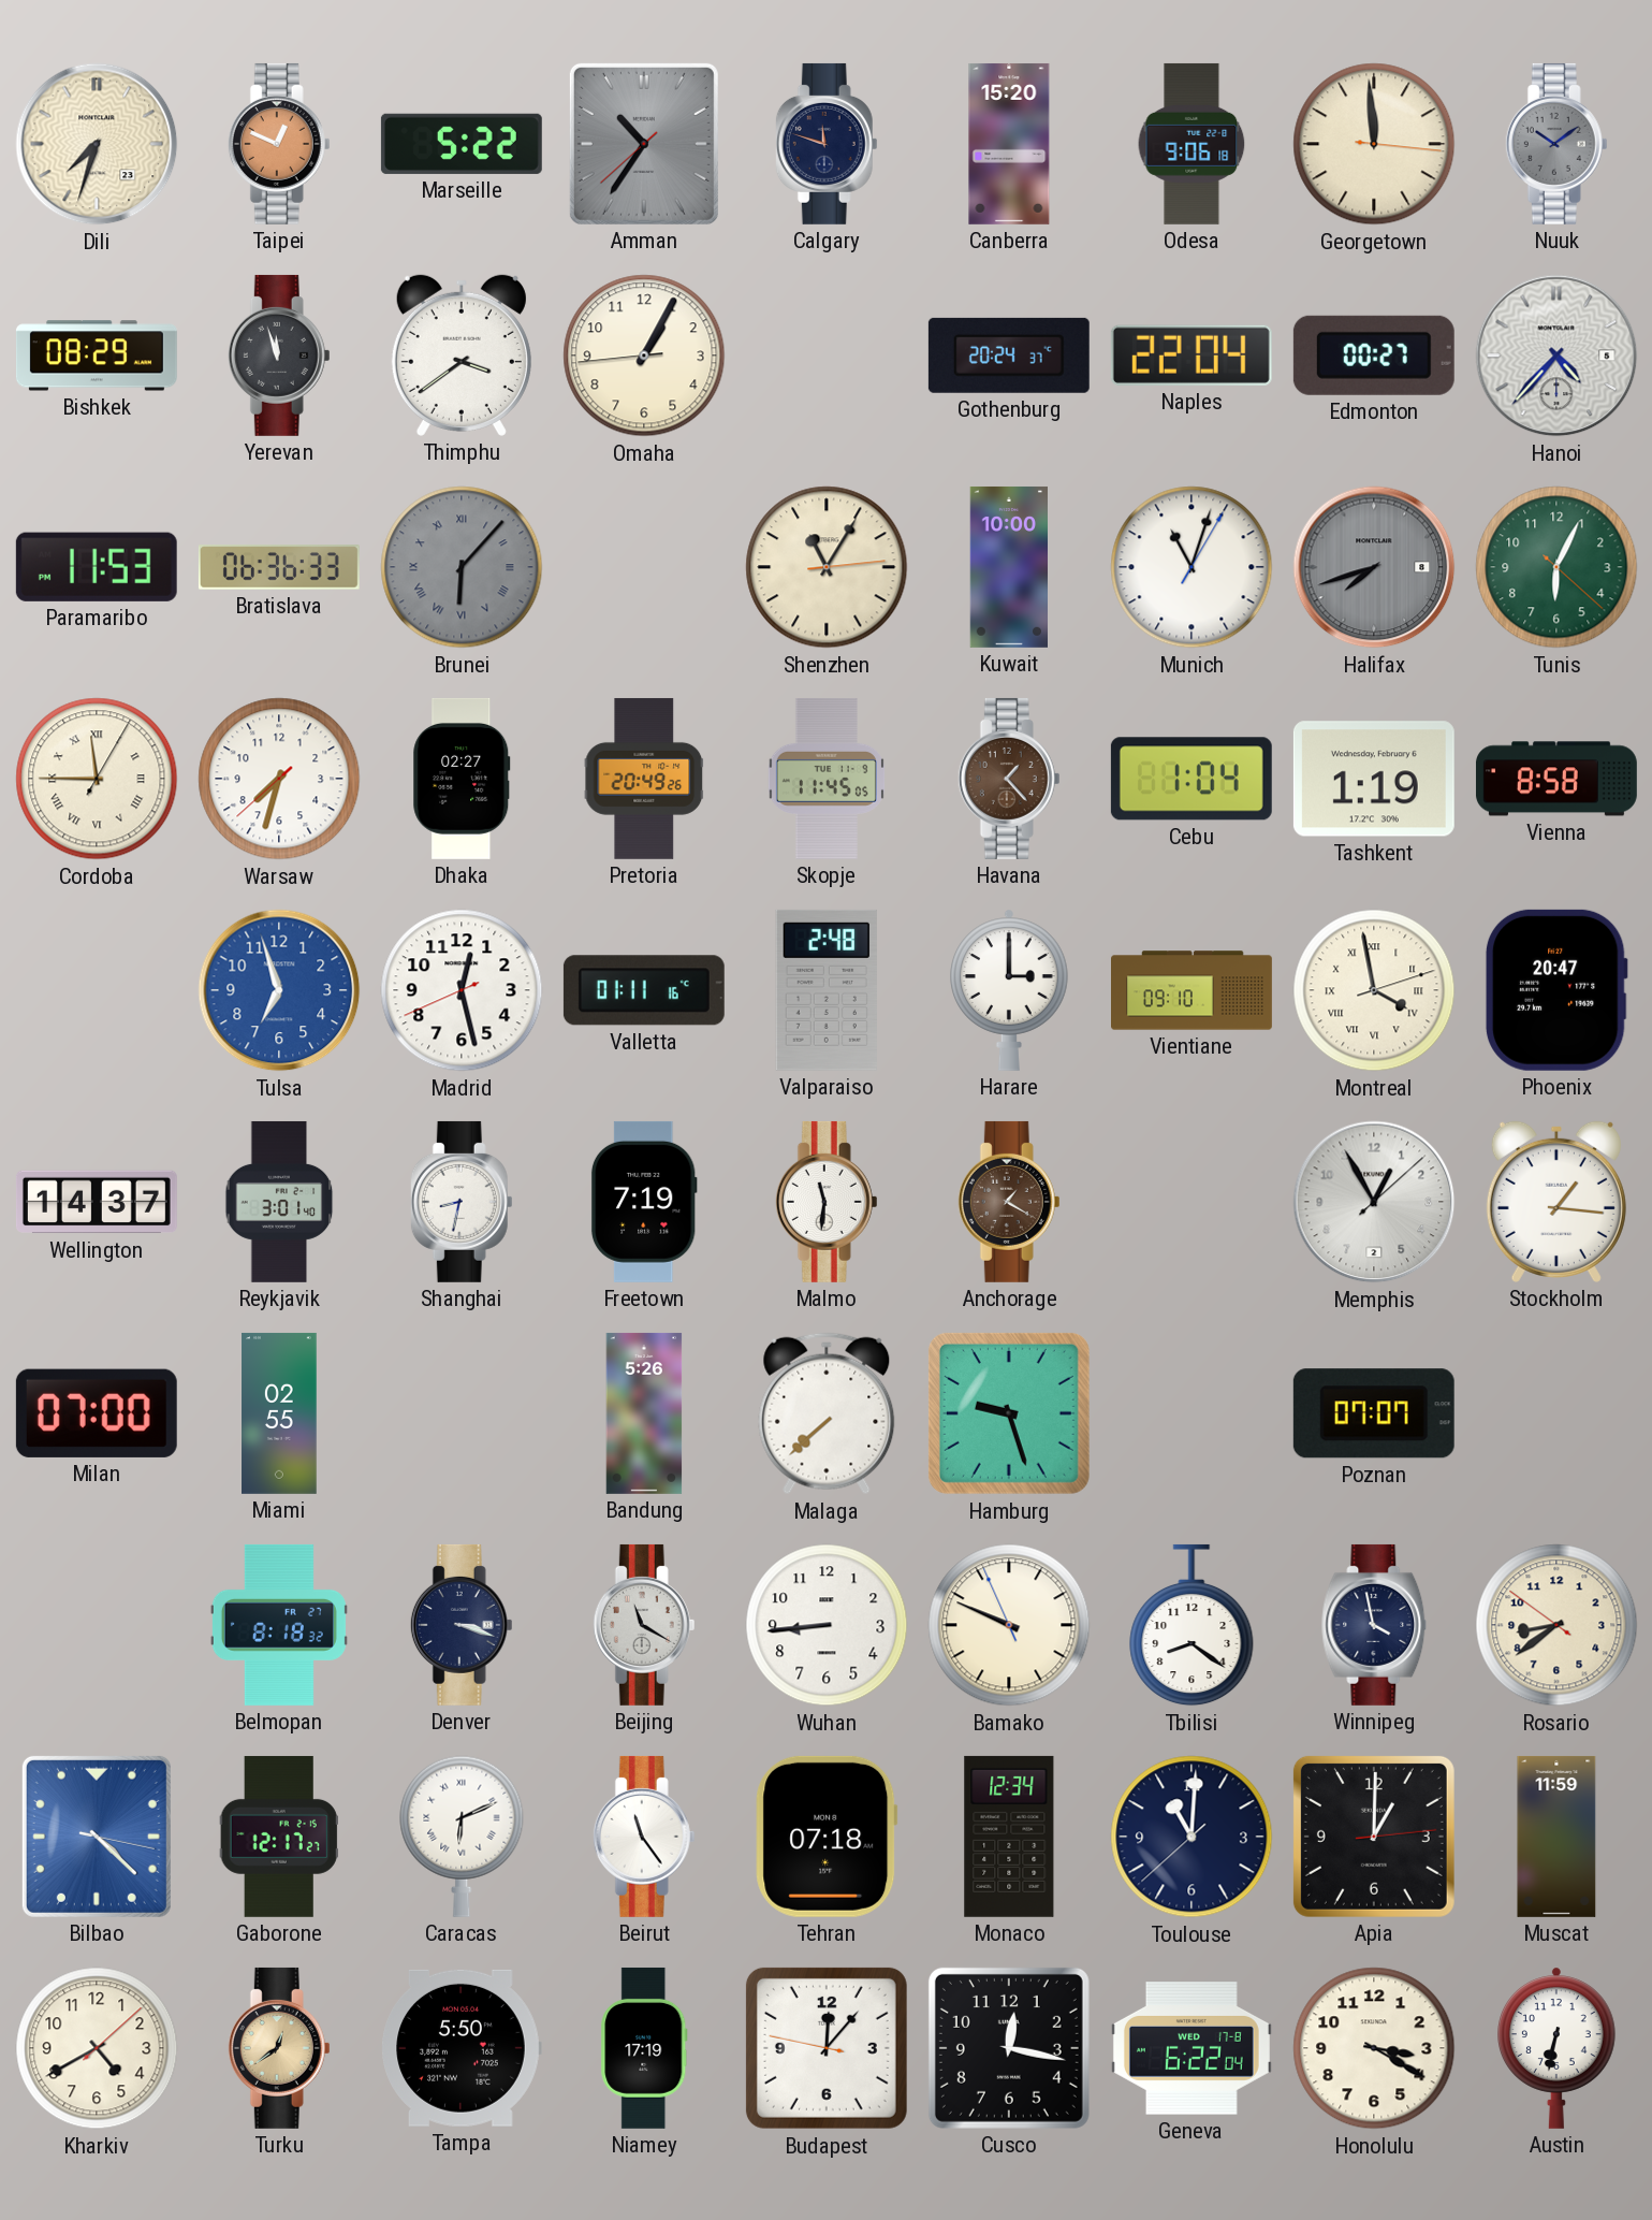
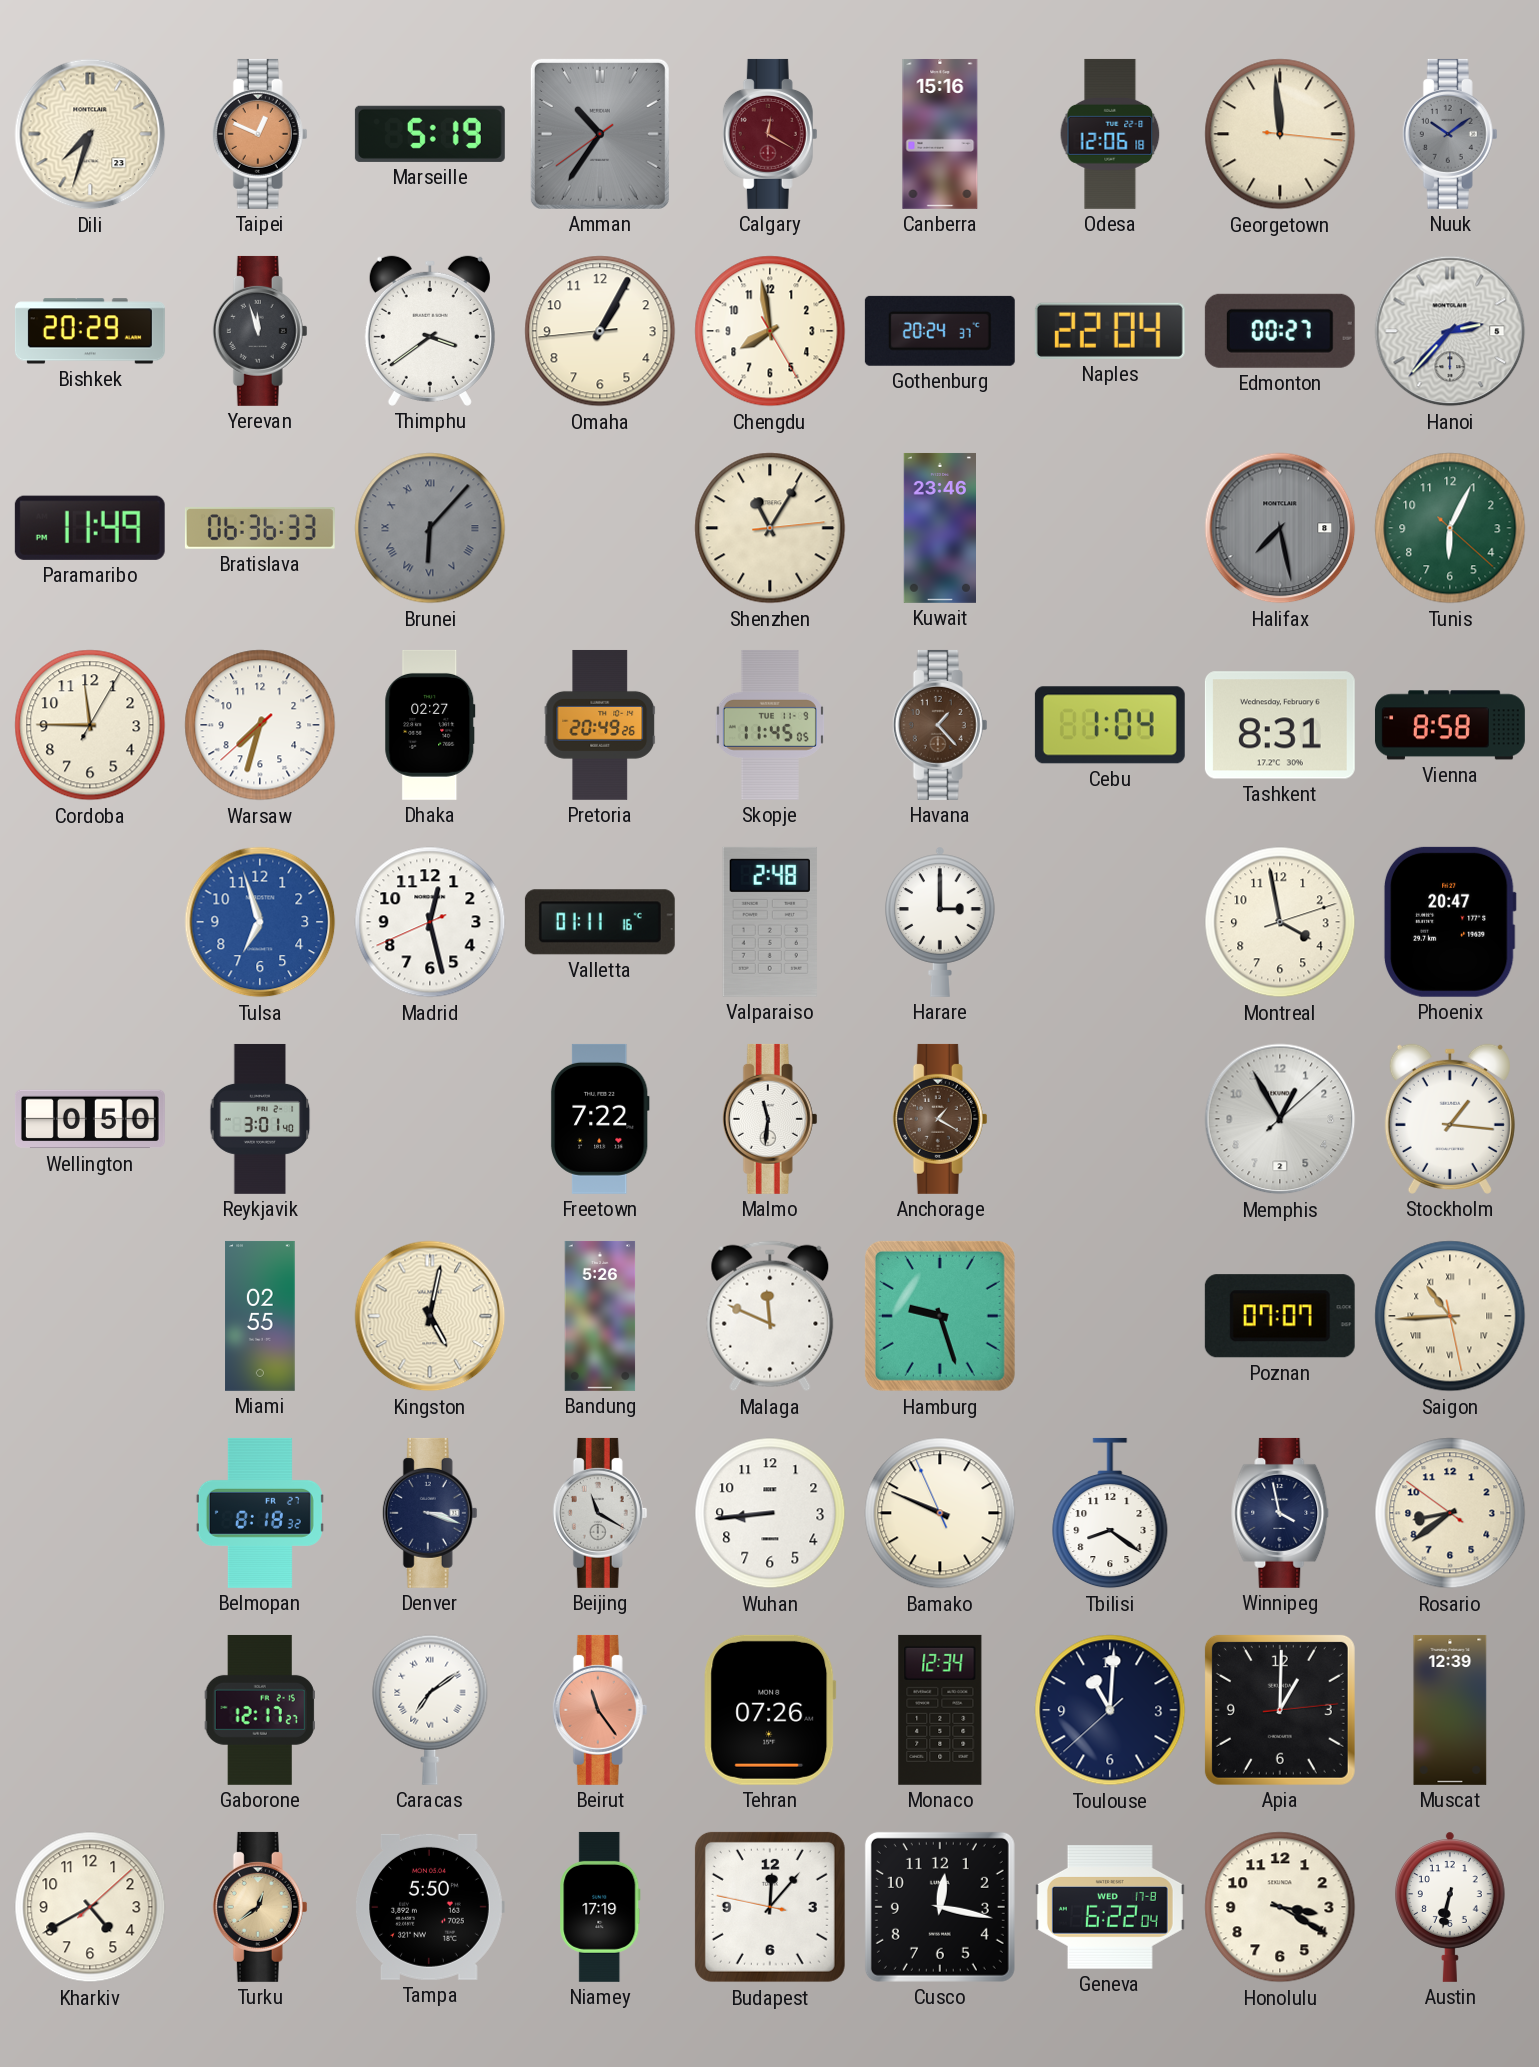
Marseille: 5:22 -> 5:19 (430, 134)
Amman: 10:35:38 -> 10:35:39 (600, 134)
Calgary: 11:48 -> 12:20 (770, 134)
Calgary dial: navy -> burgundy (770, 134)
Canberra: 15:20 -> 15:16 (940, 134)
Odesa: 9:06 -> 12:06 (1110, 134)
Bishkek: 08:29 -> 20:29 (90, 331)
Chengdu: none -> 7:58 (770, 331)
Hanoi: 4:37 -> 2:37 (1450, 331)
Paramaribo: 11:53 -> 11:49 (90, 528)
Kuwait: 10:00 -> 23:46 (940, 528)
Munich: 11:03 -> none (1192, 567)
Halifax: 7:42 -> 7:28 (1280, 528)
Cordoba numerals: Roman -> Arabic (90, 725)
Tashkent: 1:19 -> 8:31 (1280, 725)
Vientiane: 09:10 -> none (1193, 990)
Montreal numerals: Roman -> Arabic (1280, 922)
Wellington: 14:37 -> 0:50 (90, 1119)
Shanghai: 8:32 -> none (462, 1202)
Freetown: 7:19 -> 7:22 (600, 1119)
Milan: 07:00 -> none (97, 1413)
Kingston: none -> 5:02 (430, 1316)
Malaga: 7:38 -> 11:49 (770, 1316)
Saigon: none -> 10:44 (1450, 1316)
Bilbao: 4:22 -> none (97, 1837)
Caracas: 6:11 -> 7:09 (430, 1710)
Beirut dial: white -> salmon (600, 1710)
Tehran: 07:18 -> 07:26 (770, 1710)
Muscat: 11:59 -> 12:39 (1450, 1710)
